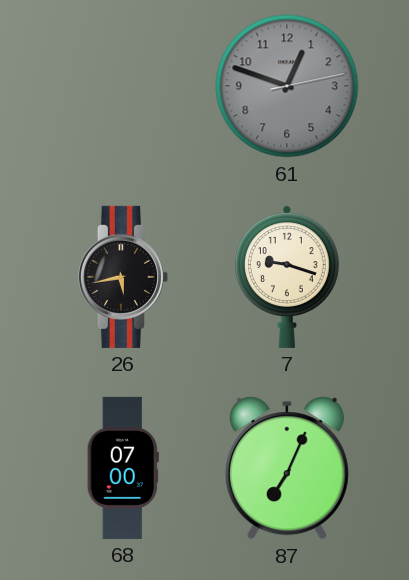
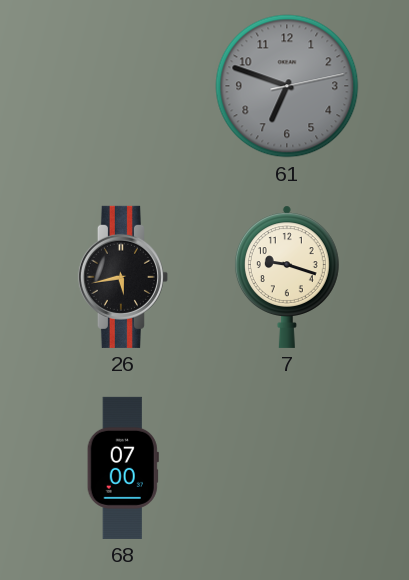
61: 12:48 -> 6:48 (287, 86)
87: 7:04 -> none (287, 468)
